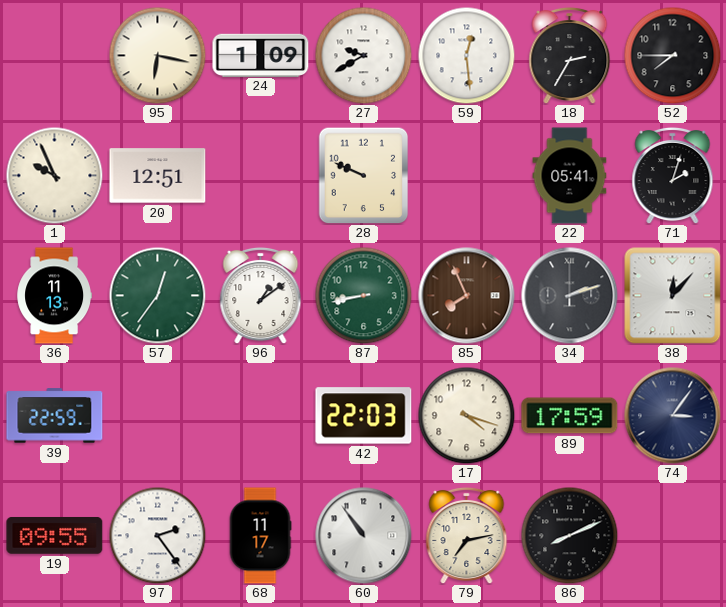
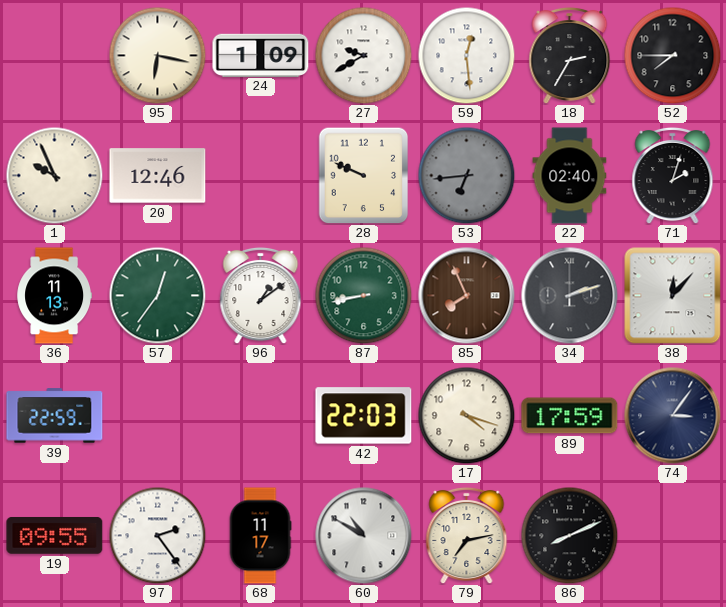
20: 12:51 -> 12:46 (158, 176)
53: none -> 6:44 (466, 175)
22: 05:41 -> 02:40 (570, 176)
60: 10:54 -> 10:50 (364, 536)
